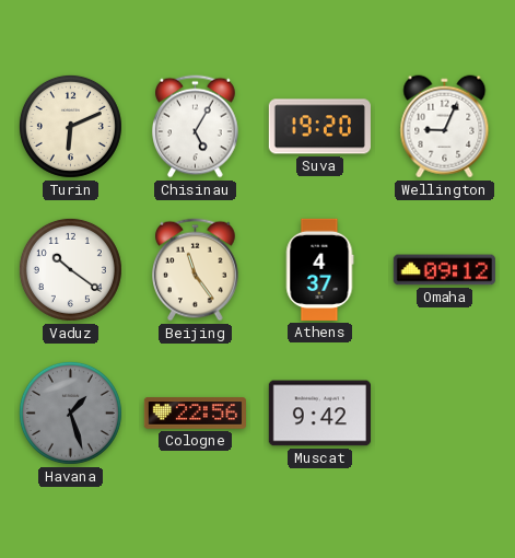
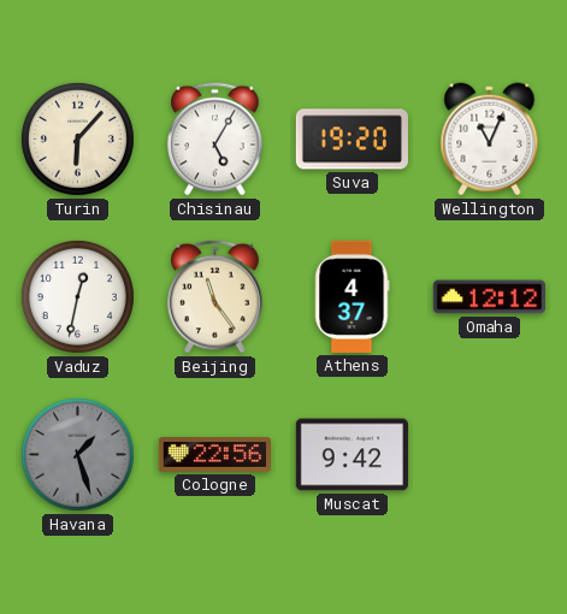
Turin: 6:11 -> 6:07 (77, 138)
Wellington: 9:04 -> 11:04 (490, 140)
Vaduz: 10:21 -> 12:32 (77, 296)
Omaha: 09:12 -> 12:12 (489, 297)
